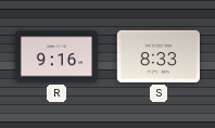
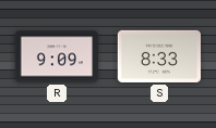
R: 9:16 -> 9:09 (56, 56)
